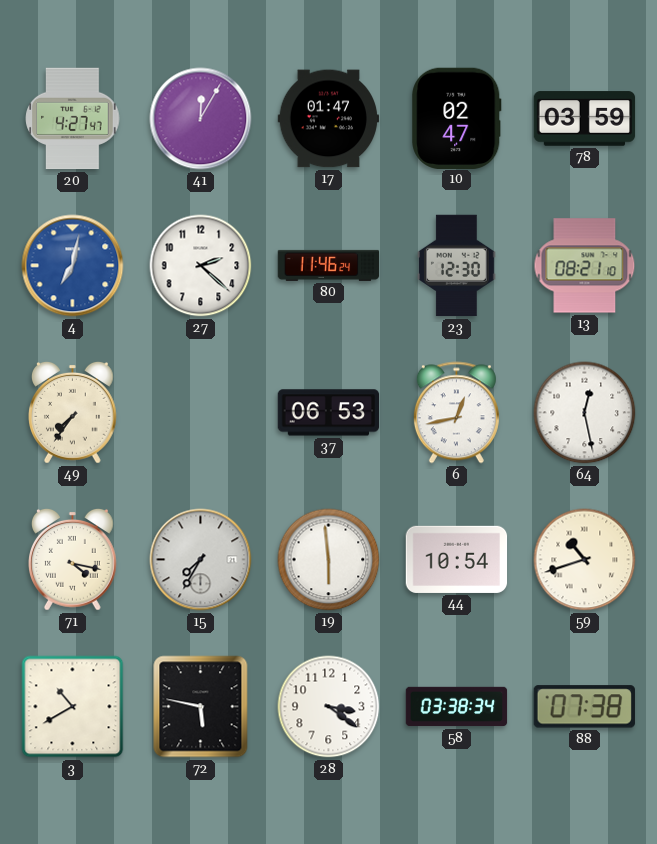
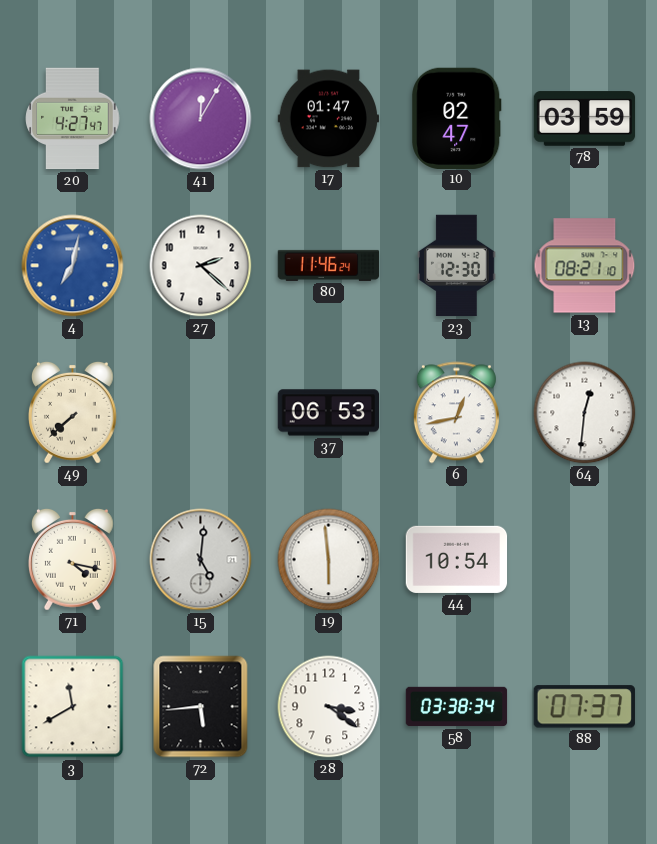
49: 7:36 -> 7:38 (73, 413)
64: 12:28 -> 12:31 (585, 413)
15: 7:35 -> 5:01 (201, 560)
59: 10:42 -> none (585, 560)
3: 10:40 -> 11:40 (73, 707)
72: 5:47 -> 5:44 (201, 707)
88: 07:38 -> 07:37 (584, 707)
